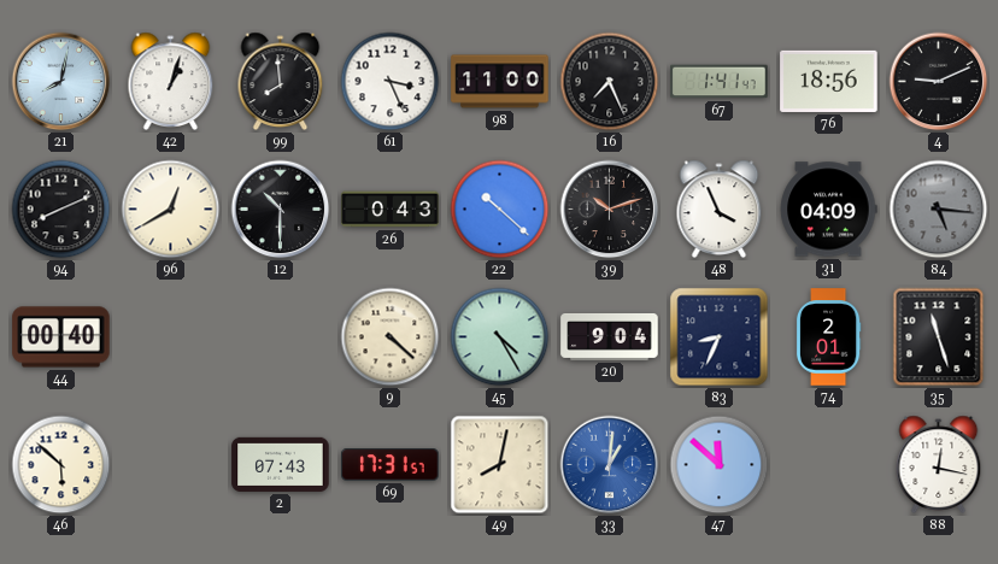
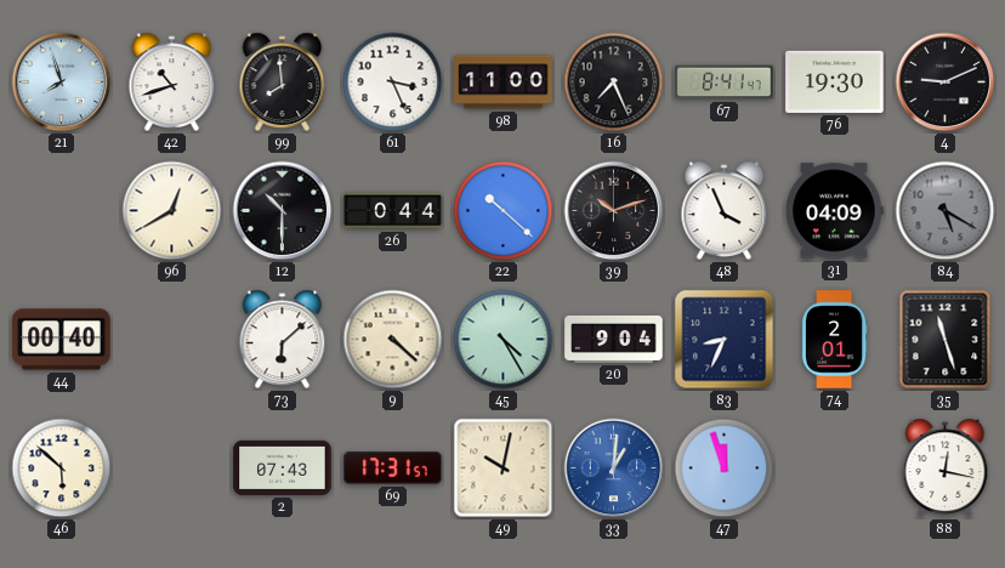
21: 8:02 -> 7:57 (62, 83)
42: 1:03 -> 10:42 (172, 83)
67: 1:41 -> 8:41 (725, 83)
76: 18:56 -> 19:30 (835, 81)
94: 8:11 -> none (61, 210)
26: 0:43 -> 0:44 (393, 211)
84: 5:16 -> 5:20 (946, 211)
73: none -> 6:08 (283, 340)
49: 8:02 -> 10:02 (504, 468)
47: 11:52 -> 11:57 (725, 468)
